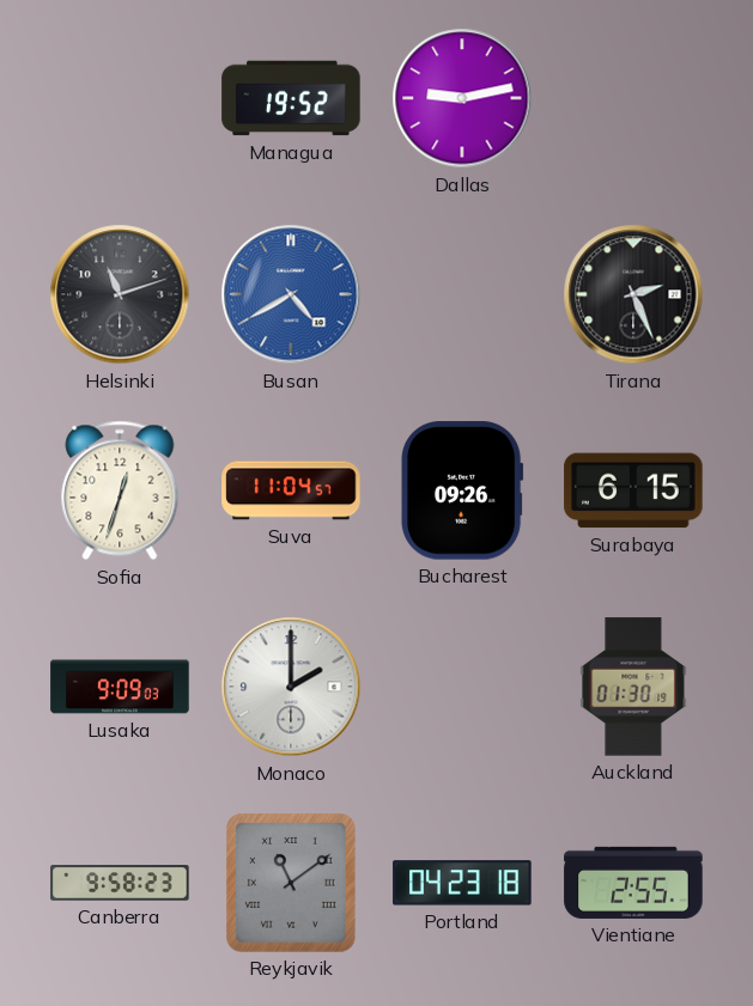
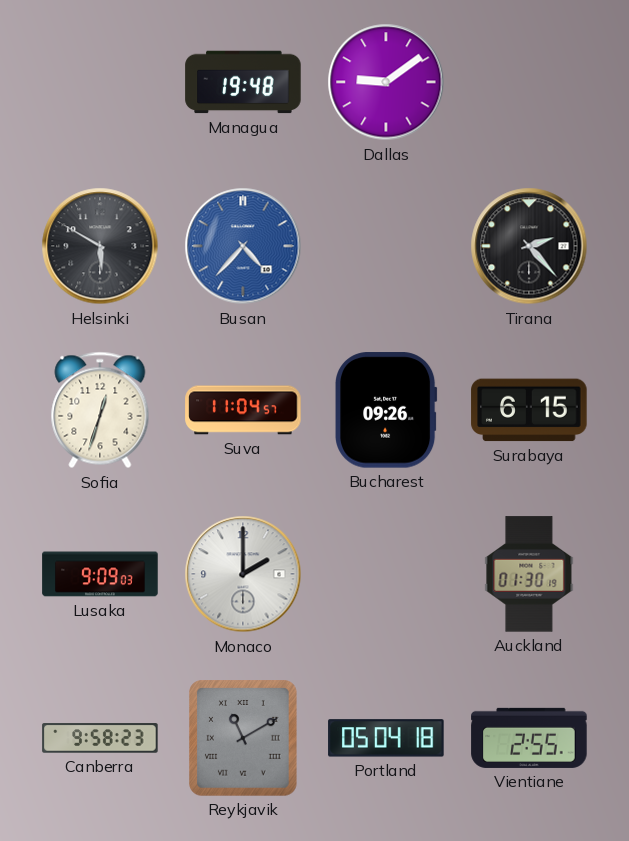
Managua: 19:52 -> 19:48 (243, 82)
Dallas: 9:13 -> 9:09 (386, 82)
Helsinki: 11:12 -> 5:50 (100, 246)
Busan: 4:40 -> 4:37 (243, 246)
Tirana: 2:26 -> 2:23 (529, 246)
Reykjavik: 11:09 -> 11:10 (243, 738)
Portland: 04:23 -> 05:04 (386, 738)
